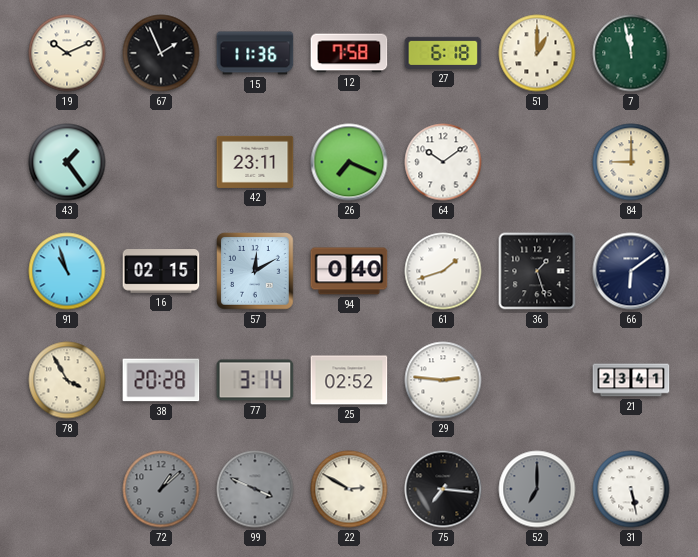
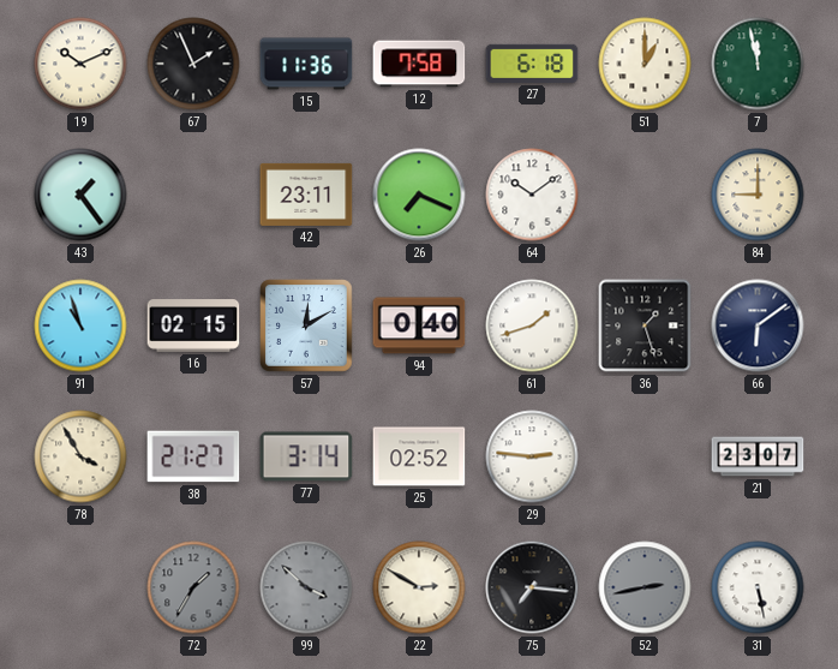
38: 20:28 -> 21:27 (193, 456)
21: 23:41 -> 23:07 (758, 456)
72: 1:08 -> 1:35 (193, 587)
99: 3:49 -> 3:52 (306, 587)
52: 7:00 -> 2:43 (645, 587)
